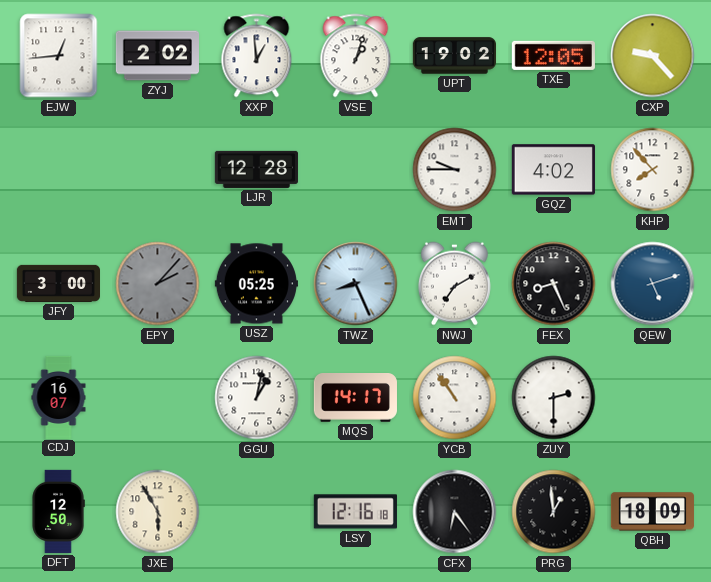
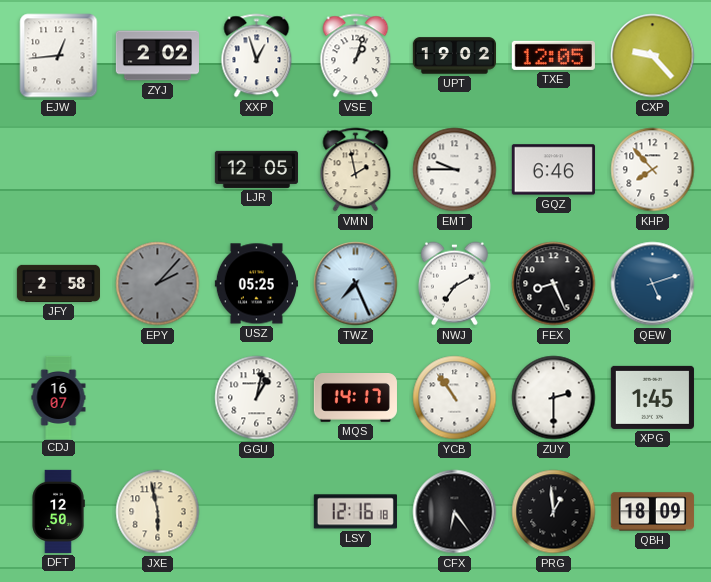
XXP: 12:59 -> 12:57 (257, 56)
LJR: 12:28 -> 12:05 (256, 169)
VMN: none -> 1:58 (356, 170)
GQZ: 4:02 -> 6:46 (553, 170)
JFY: 3:00 -> 2:58 (58, 283)
TWZ: 8:26 -> 7:26 (356, 284)
XPG: none -> 1:45 (652, 397)
JXE: 5:55 -> 5:58 (158, 512)
